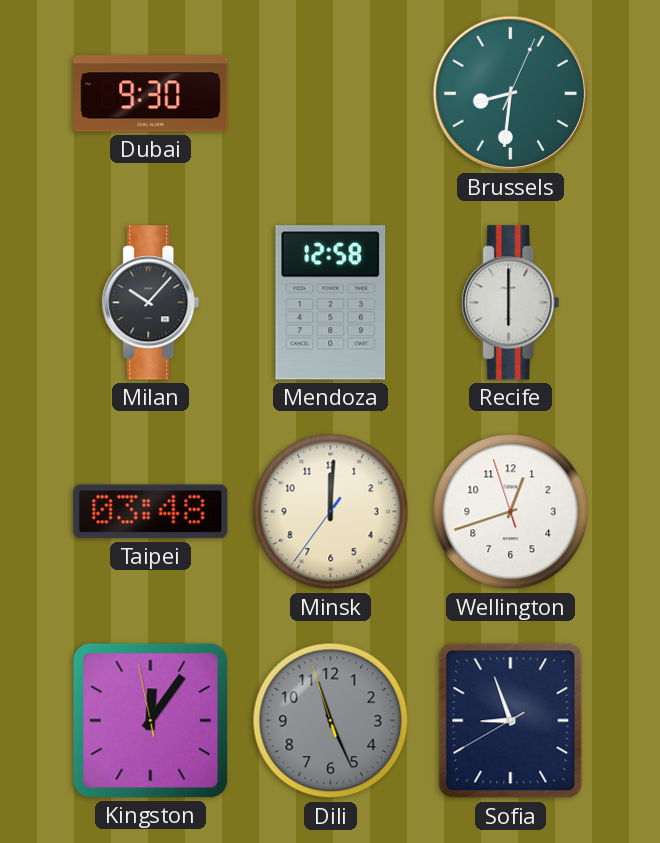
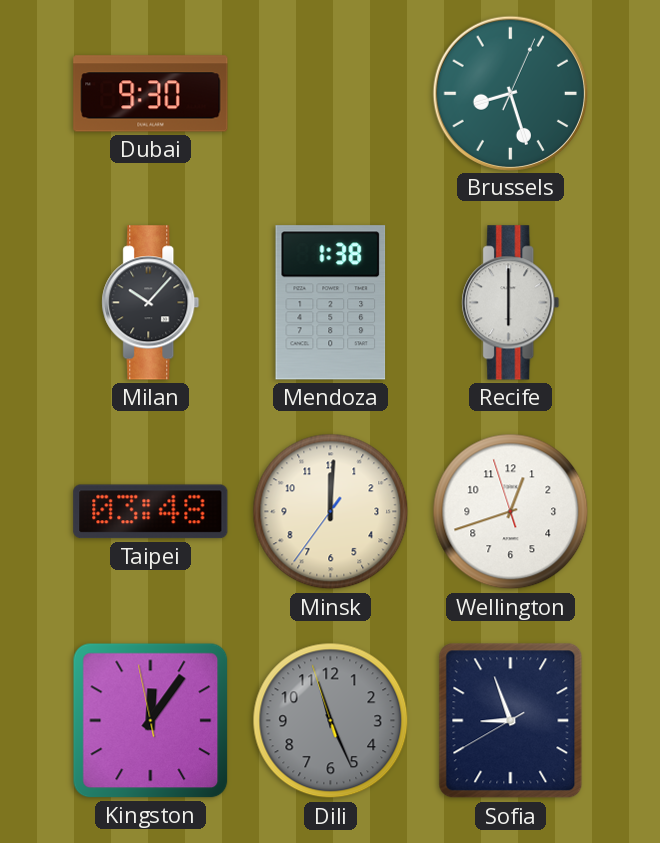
Brussels: 8:31 -> 8:27 (510, 93)
Mendoza: 12:58 -> 1:38 (331, 303)
